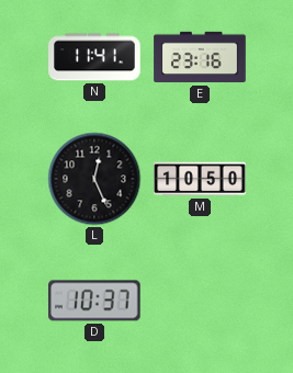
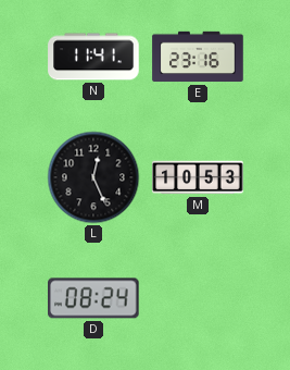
M: 10:50 -> 10:53 (198, 177)
D: 10:37 -> 08:24 (94, 298)
